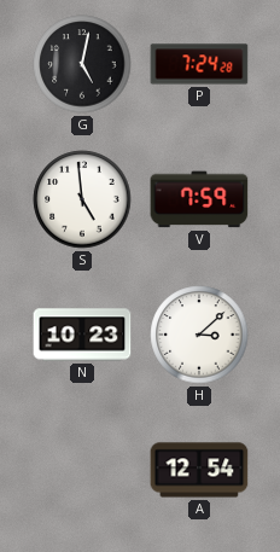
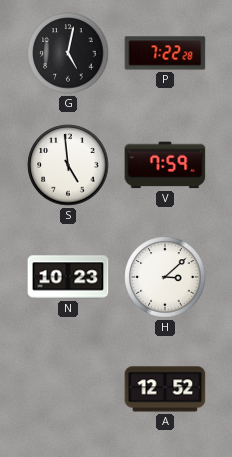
P: 7:24 -> 7:22 (165, 53)
A: 12:54 -> 12:52 (165, 389)
